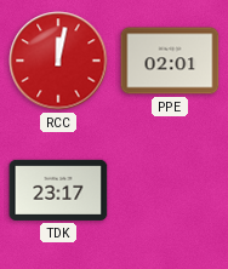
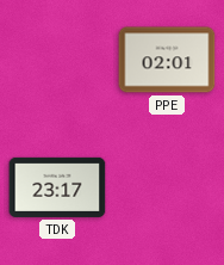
RCC: 12:02 -> none (58, 61)
